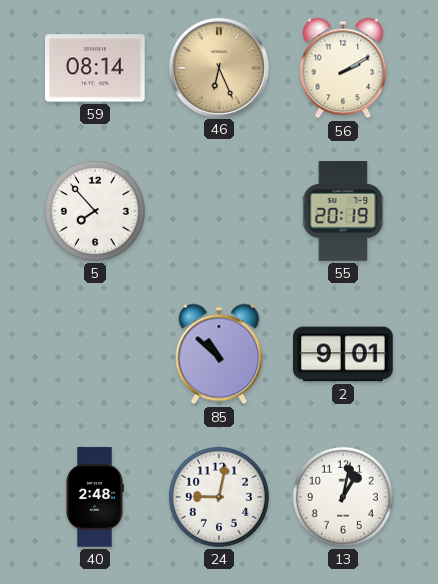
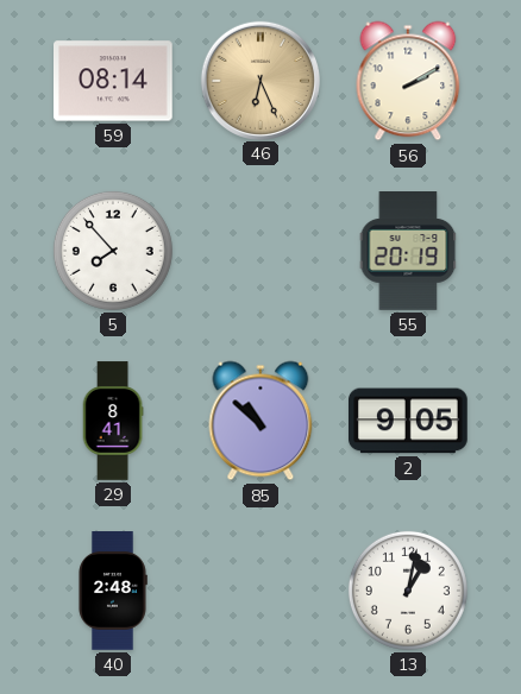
29: none -> 8:41 (113, 421)
2: 9:01 -> 9:05 (409, 421)
24: 9:02 -> none (219, 497)
